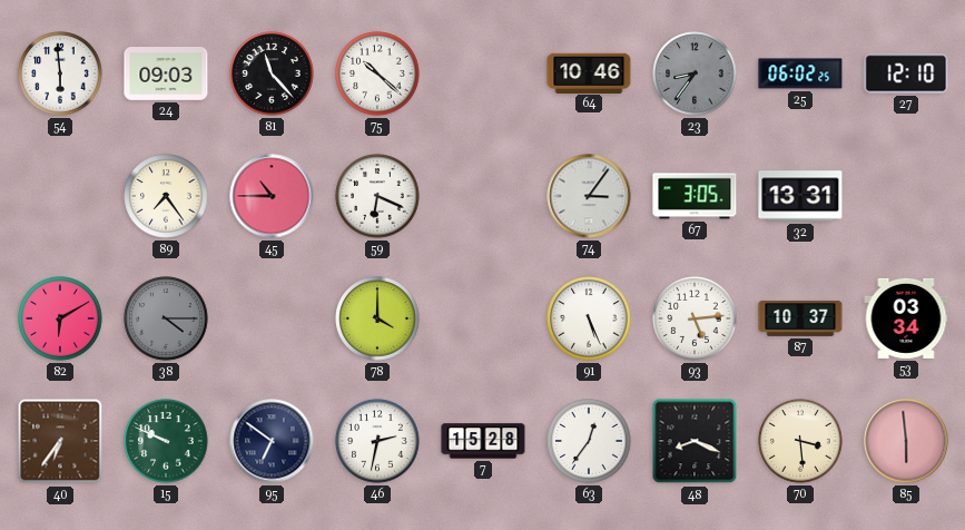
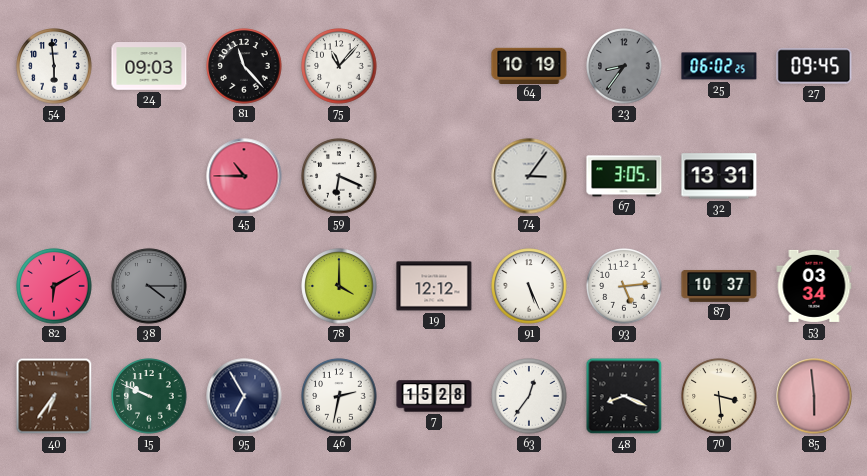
75: 10:22 -> 11:07 (339, 66)
64: 10:46 -> 10:19 (529, 65)
27: 12:10 -> 09:45 (814, 66)
89: 7:24 -> none (166, 196)
19: none -> 12:12 (434, 286)
95: 6:51 -> 6:55 (244, 396)
